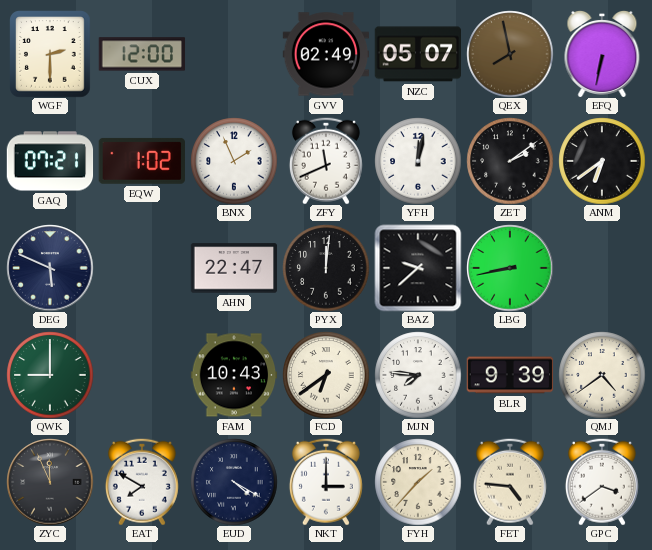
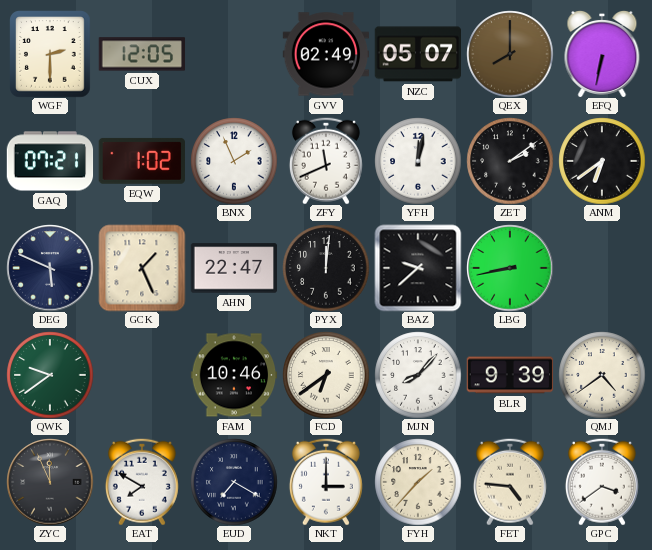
CUX: 12:00 -> 12:05 (142, 54)
QEX: 7:58 -> 8:00 (510, 54)
GCK: none -> 1:26 (142, 268)
QWK: 9:00 -> 9:39 (50, 375)
FAM: 10:43 -> 10:46 (234, 375)
MJN: 7:46 -> 8:07 (418, 375)
EUD: 4:20 -> 7:20 (234, 482)
